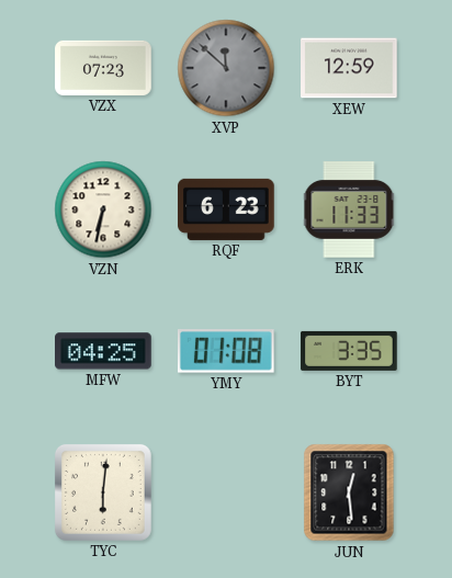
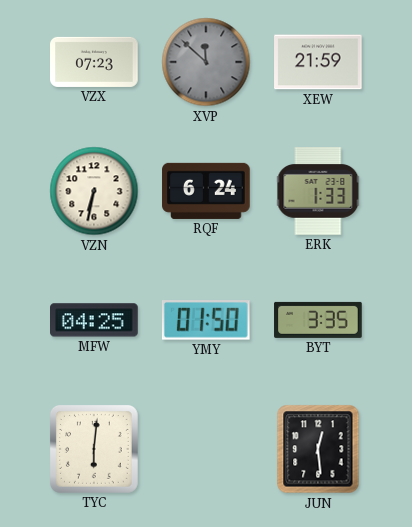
XEW: 12:59 -> 21:59 (318, 62)
RQF: 6:23 -> 6:24 (206, 191)
ERK: 11:33 -> 1:33 (318, 191)
YMY: 01:08 -> 01:50 (206, 320)
